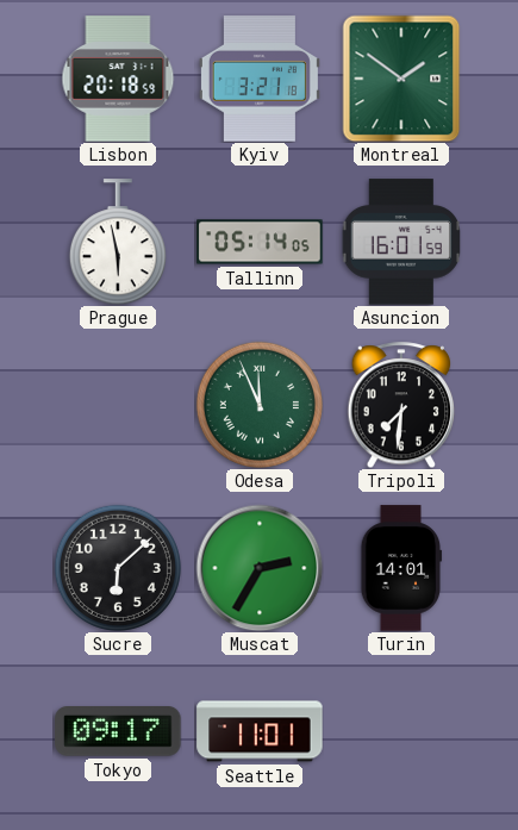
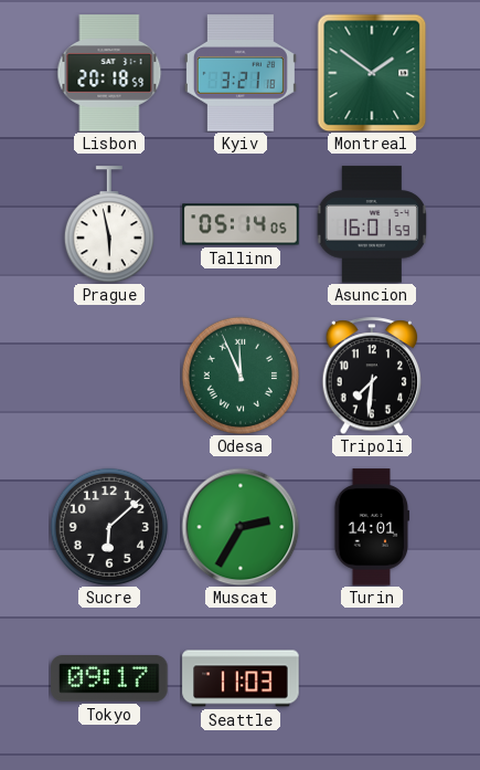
Seattle: 11:01 -> 11:03 (241, 678)
